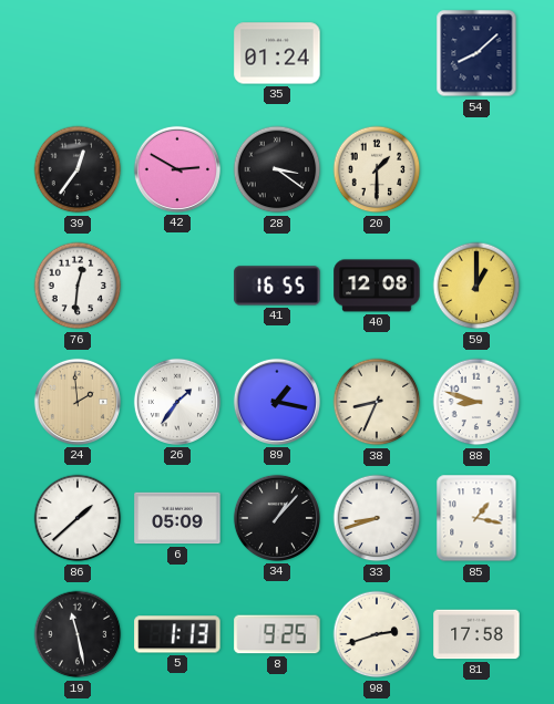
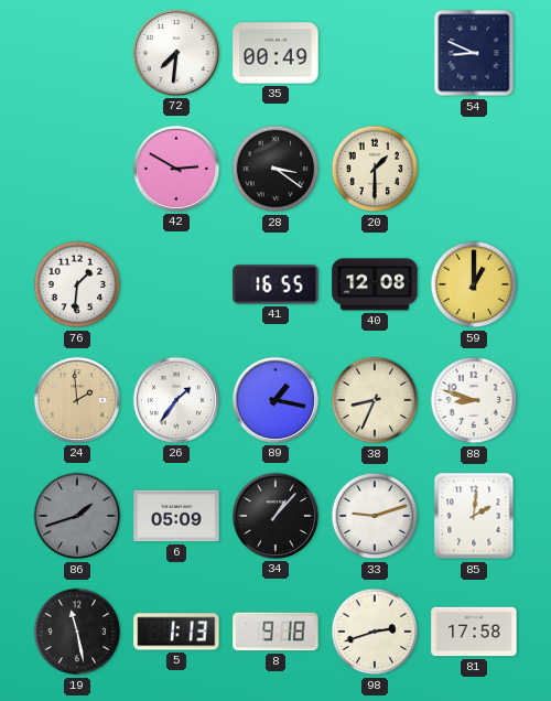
72: none -> 7:31 (176, 53)
35: 01:24 -> 00:49 (275, 53)
54: 8:08 -> 8:49 (474, 53)
39: 12:36 -> none (78, 169)
76: 12:31 -> 1:31 (77, 284)
86: 1:38 -> 1:42 (77, 516)
86 dial: white -> grey (77, 516)
33: 8:42 -> 9:12 (375, 516)
85: 1:17 -> 2:01 (474, 516)
8: 9:25 -> 9:18 (275, 632)
